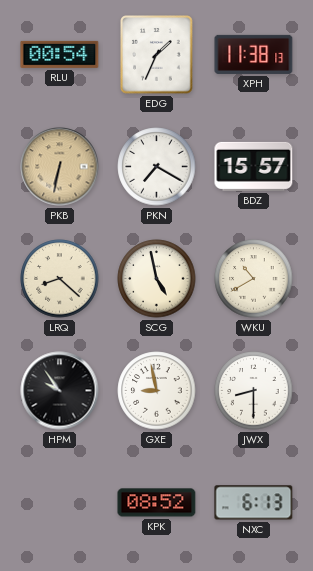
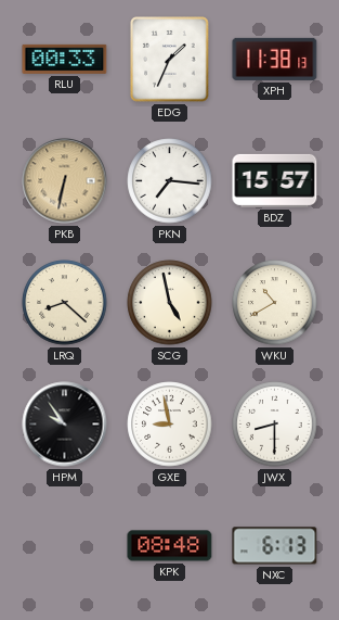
RLU: 00:54 -> 00:33 (65, 59)
PKN: 7:20 -> 7:16 (170, 181)
KPK: 08:52 -> 08:48 (170, 546)
